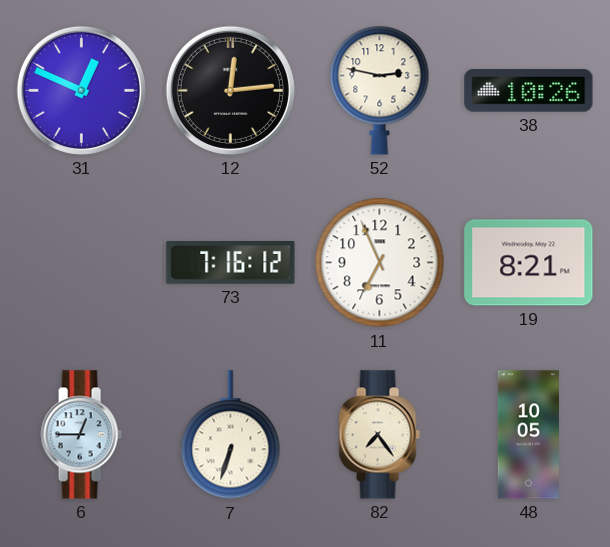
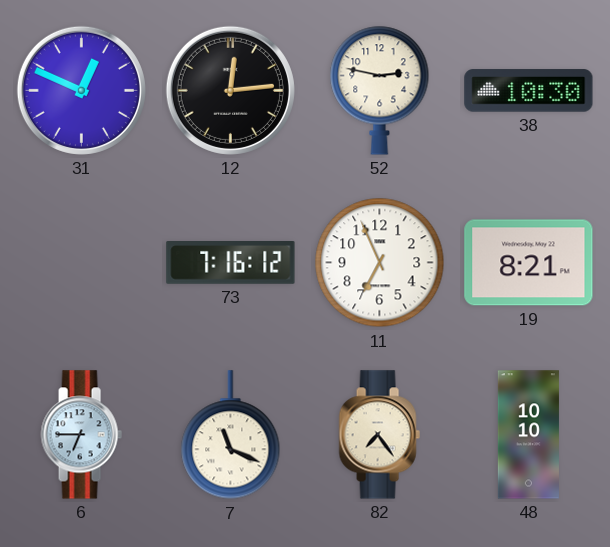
38: 10:26 -> 10:30 (529, 91)
6: 12:45 -> 6:45 (81, 435)
7: 6:33 -> 11:19 (231, 435)
48: 10:05 -> 10:10 (528, 435)
